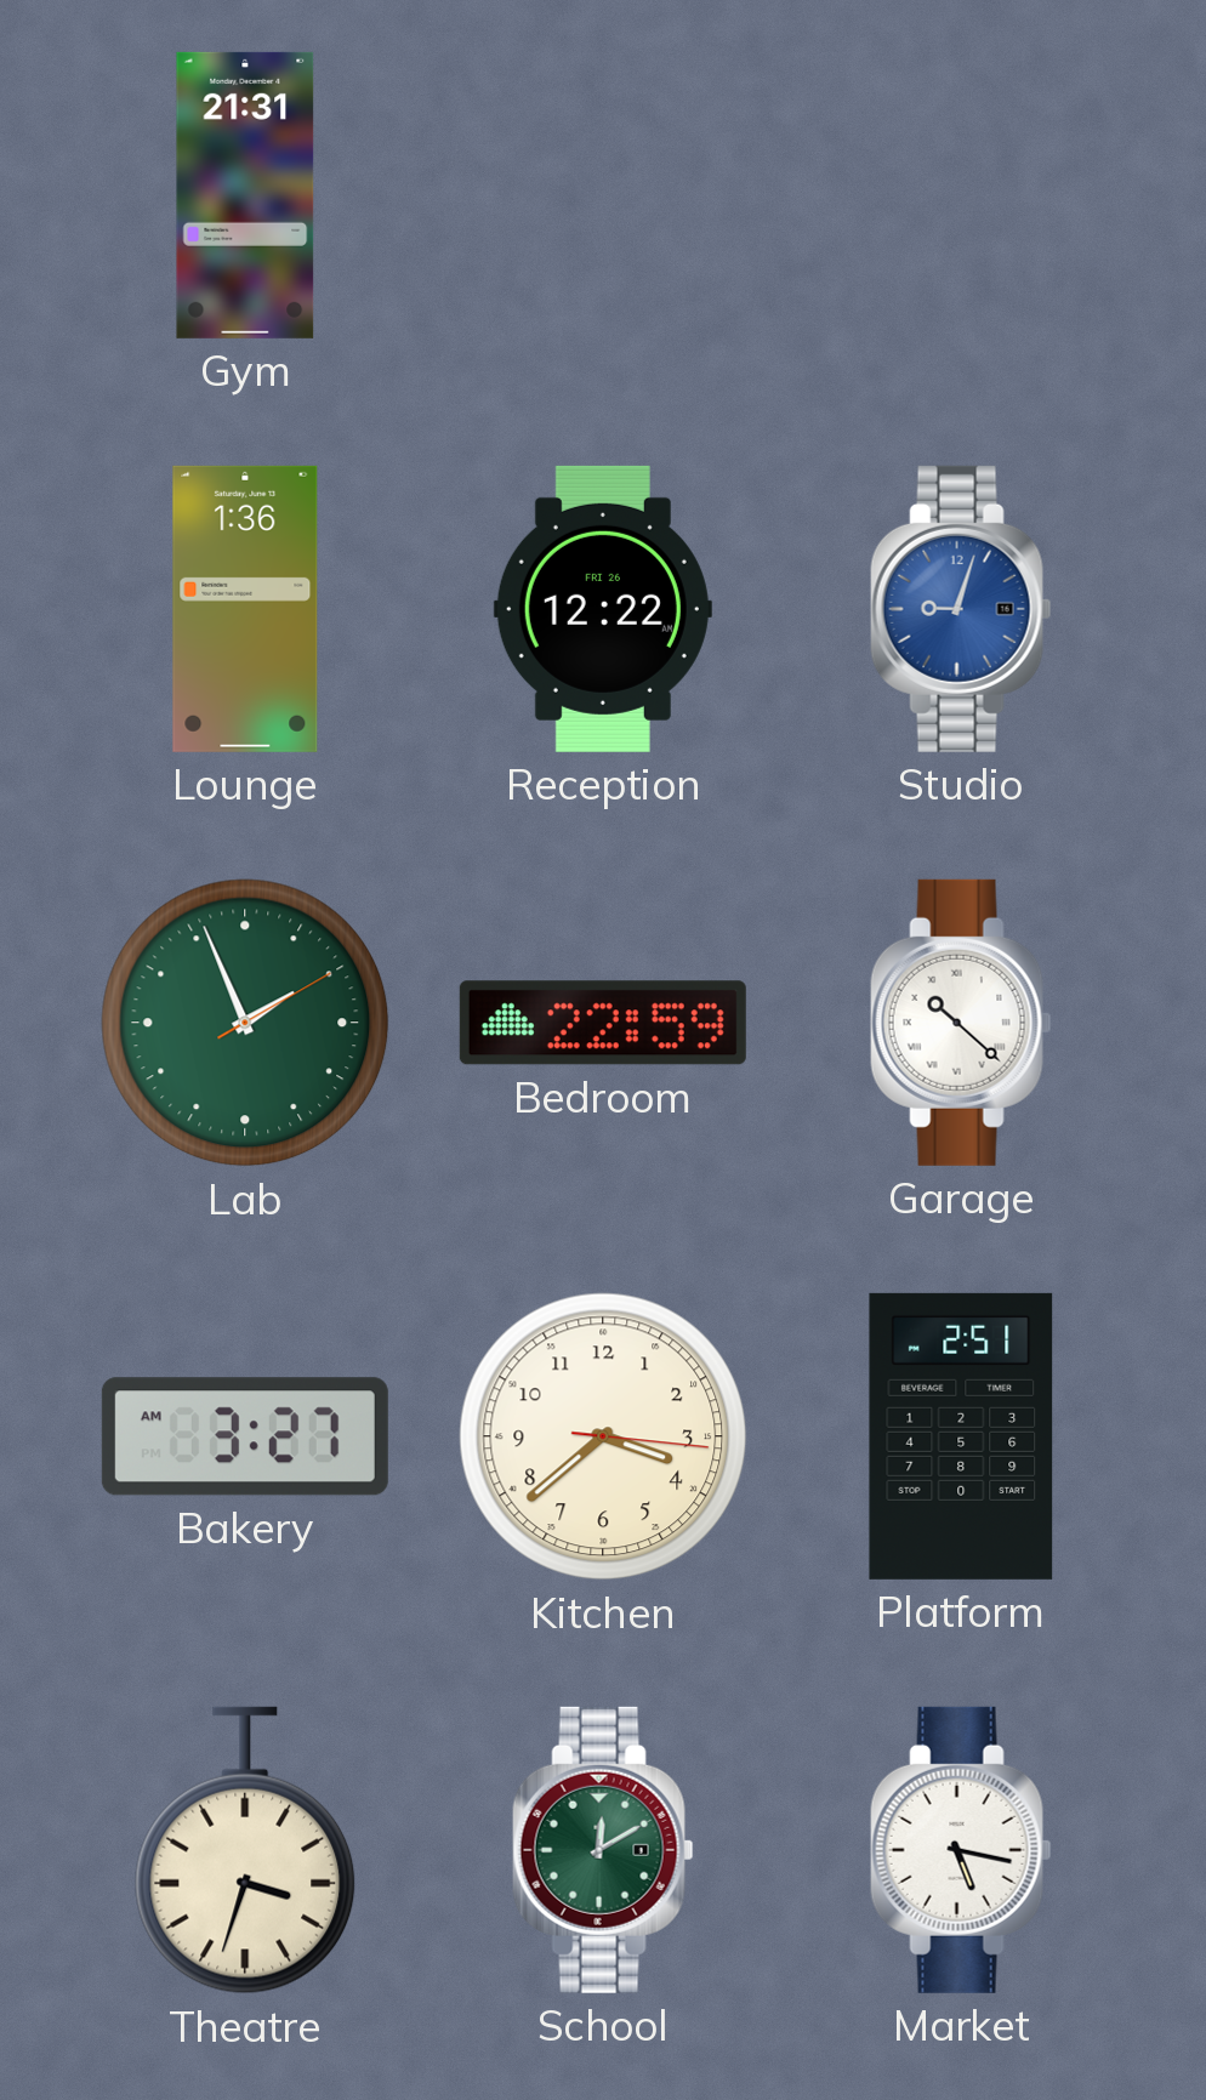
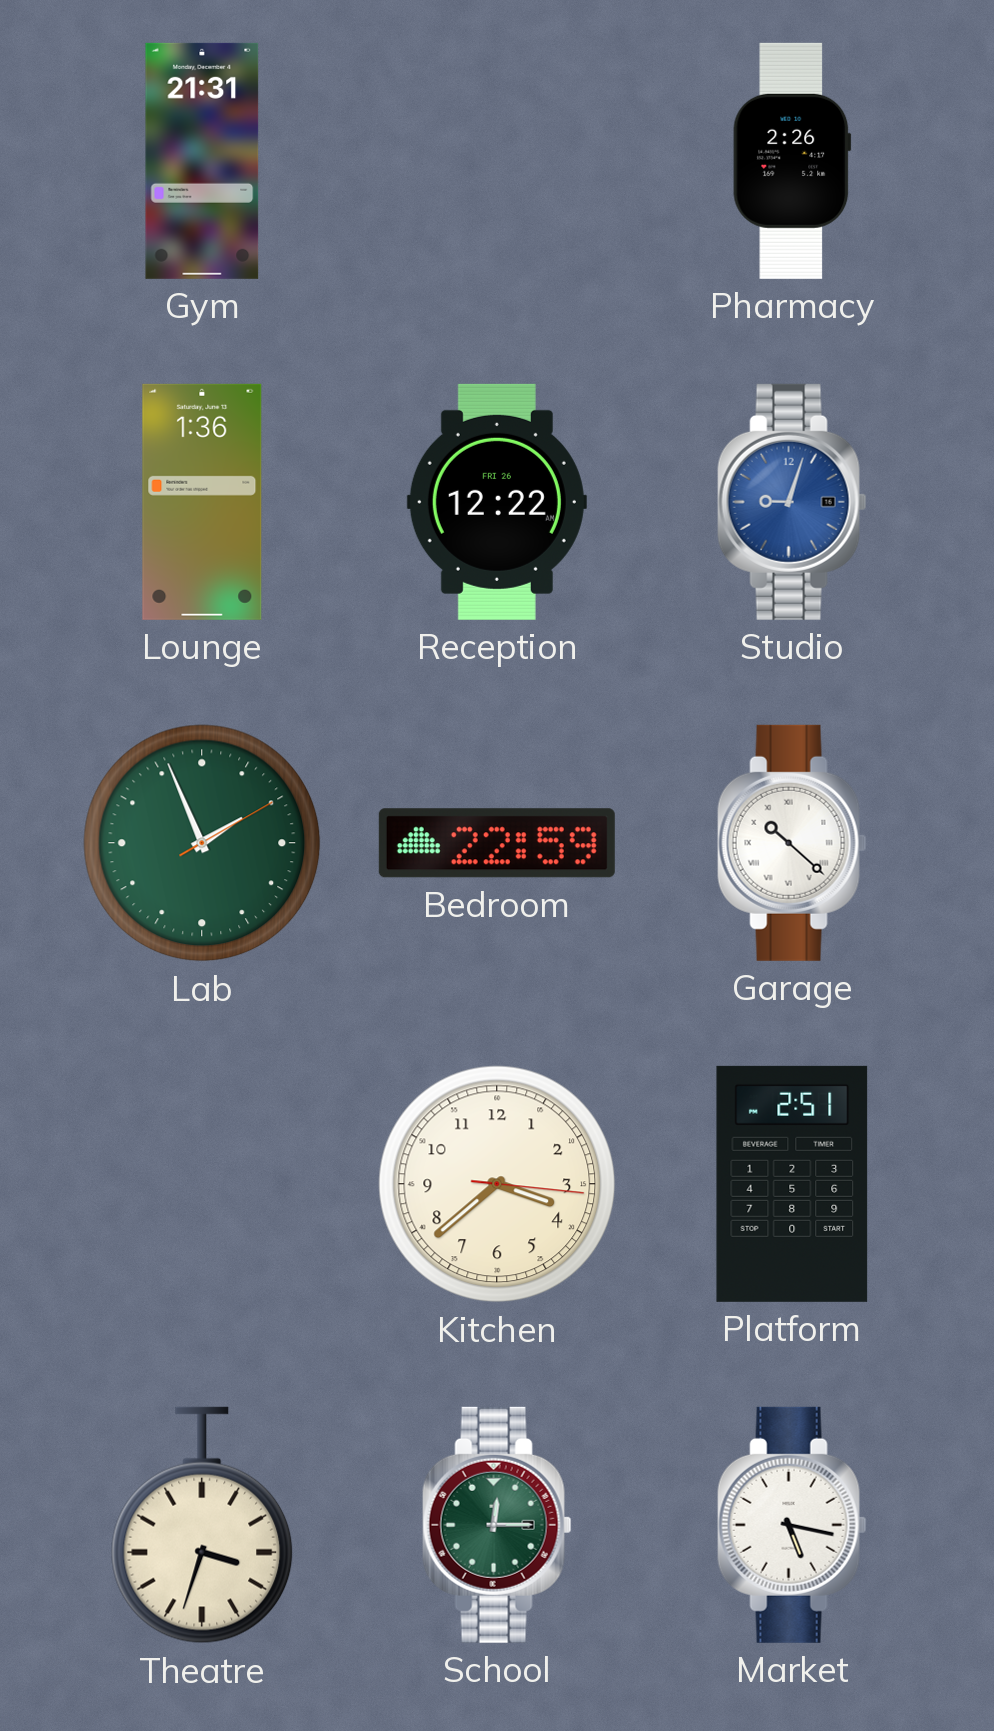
Pharmacy: none -> 2:26 (792, 161)
Bakery: 3:27 -> none (245, 1436)
School: 12:10 -> 12:15 (497, 1525)
